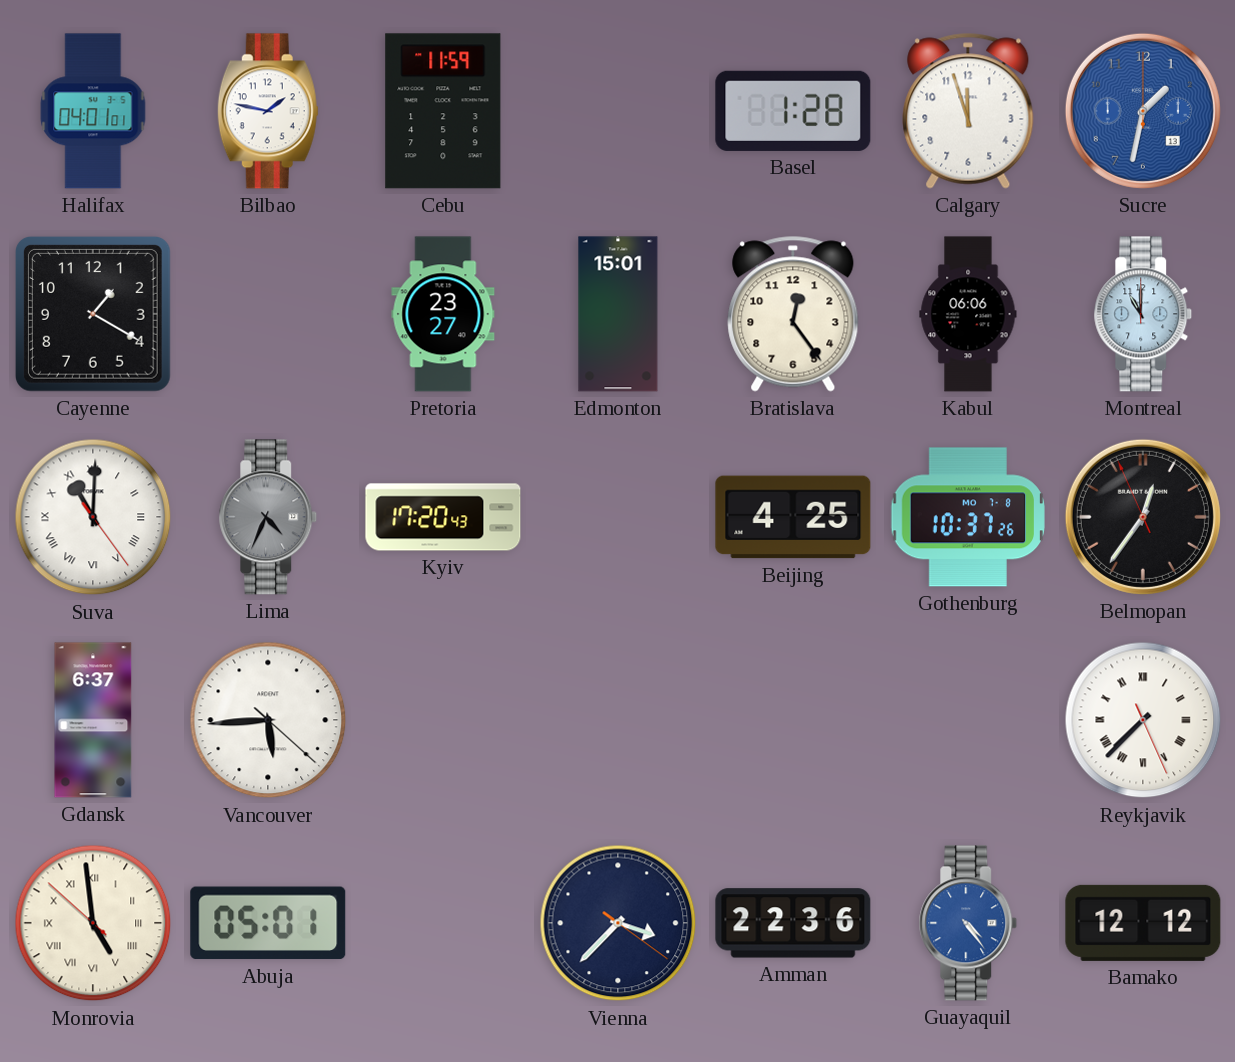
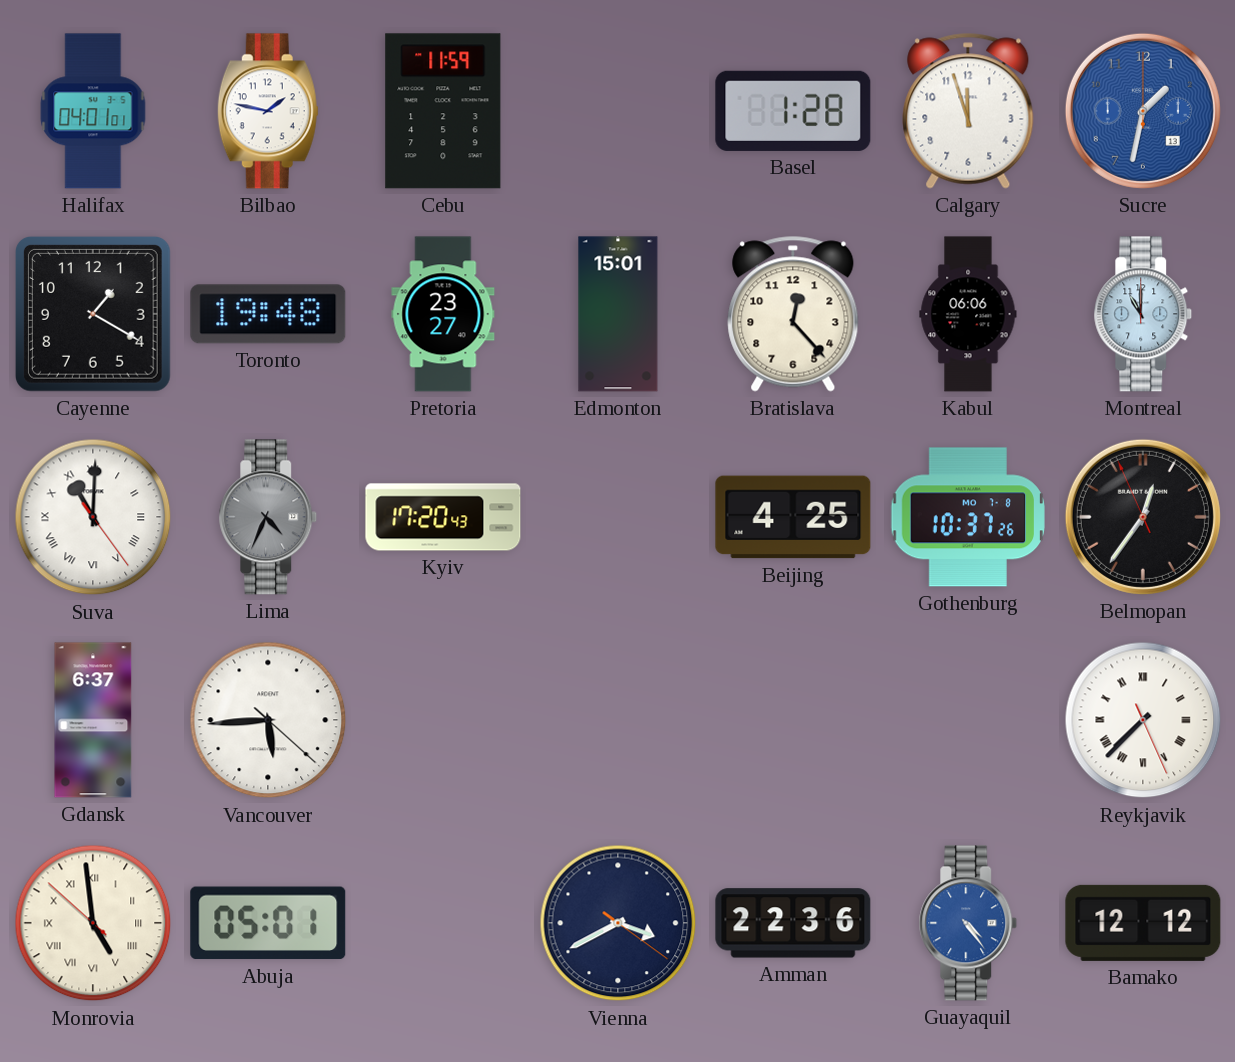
Toronto: none -> 19:48 (268, 314)
Bratislava: 12:24 -> 12:23 (793, 314)
Vienna: 3:37 -> 3:40 (618, 923)
